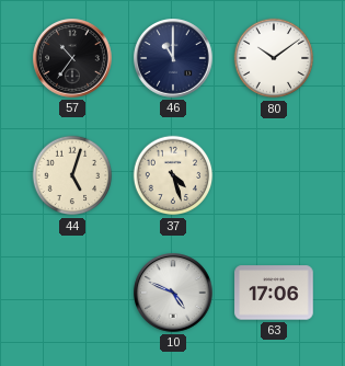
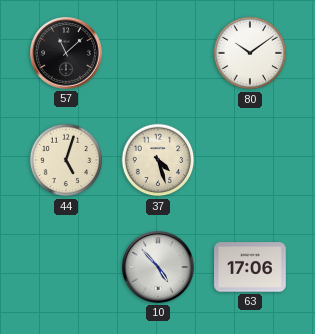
57: 10:36 -> 11:08 (67, 54)
46: 11:00 -> none (174, 59)
10: 4:49 -> 4:53 (159, 268)
